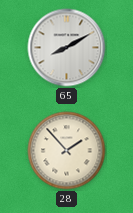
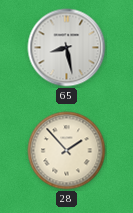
65: 8:10 -> 8:28 (67, 48)
